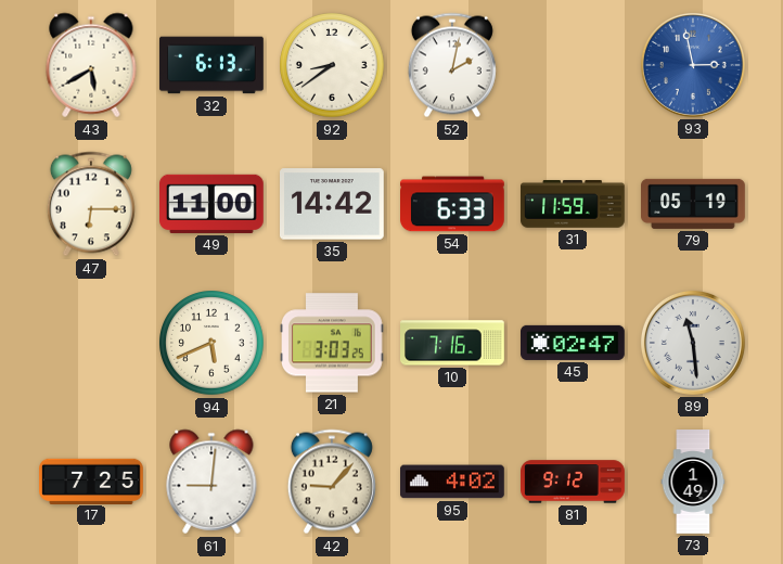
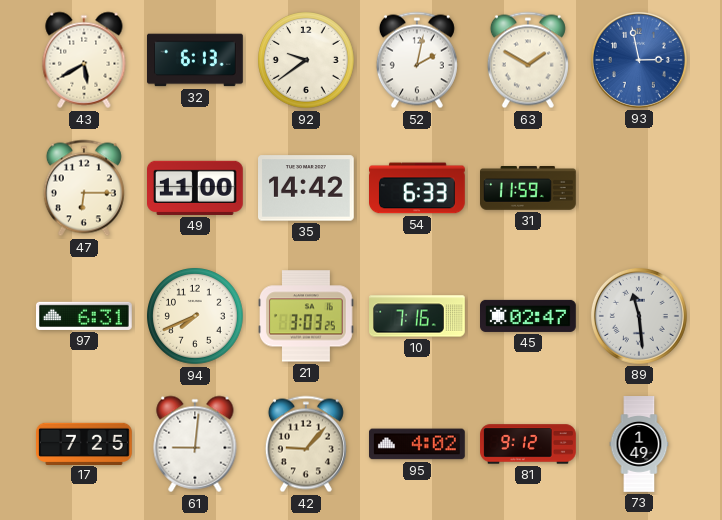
92: 8:39 -> 9:39 (307, 61)
63: none -> 1:50 (528, 60)
79: 05:19 -> none (694, 204)
97: none -> 6:31 (85, 316)
94: 5:41 -> 7:41 (196, 317)
